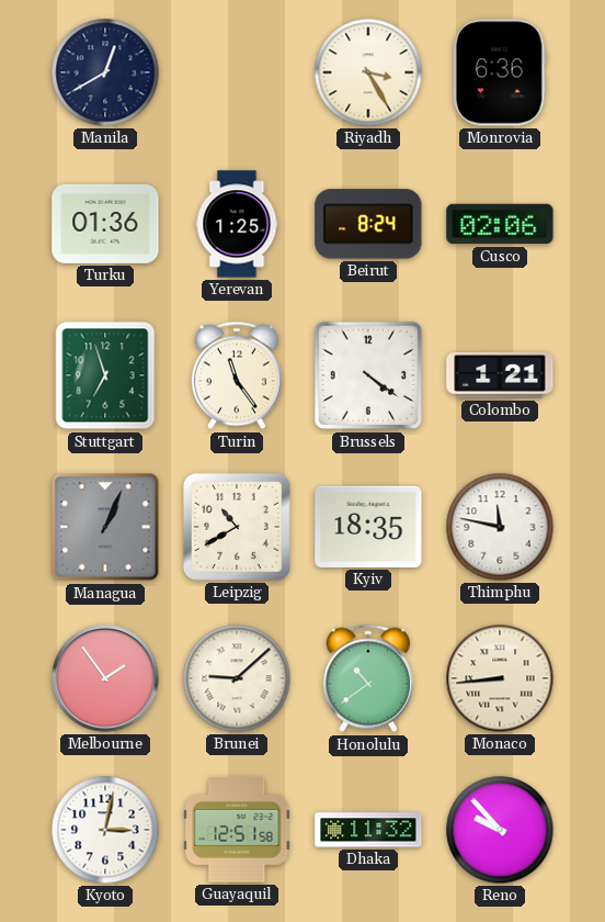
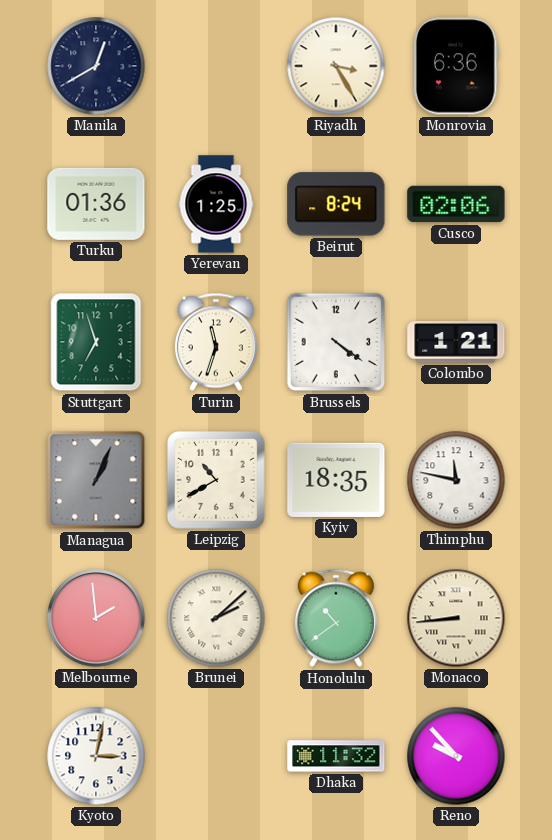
Turin: 11:24 -> 11:33 (216, 342)
Melbourne: 1:54 -> 1:59 (96, 618)
Brunei: 9:08 -> 2:08 (216, 618)
Guayaquil: 12:51 -> none (237, 830)
